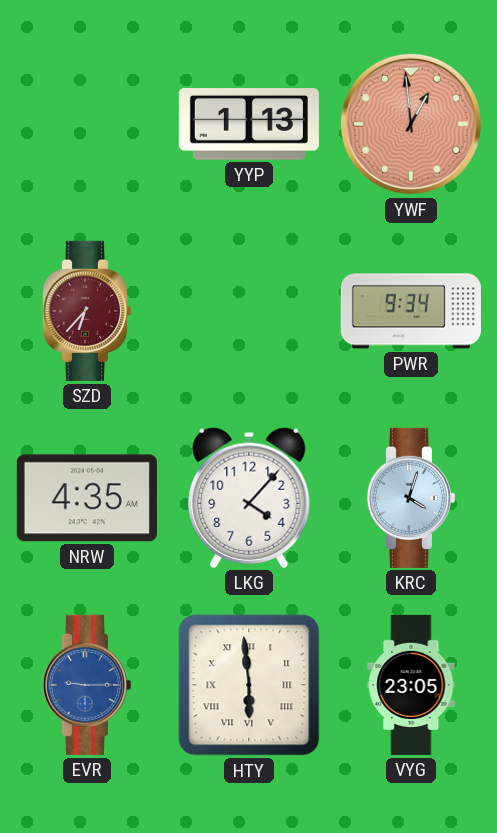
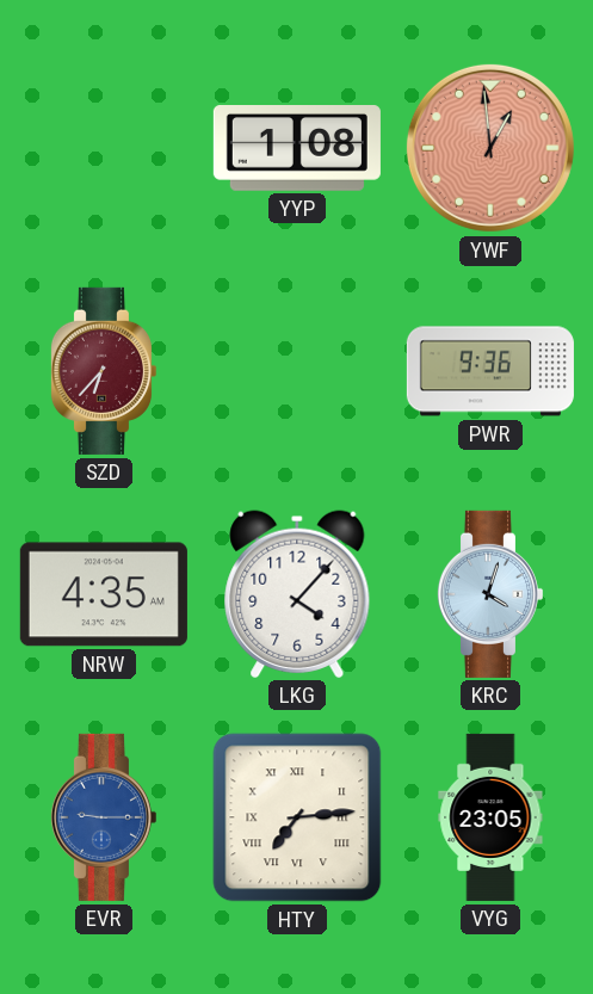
YYP: 1:13 -> 1:08 (297, 149)
PWR: 9:34 -> 9:36 (490, 371)
HTY: 5:59 -> 7:14 (297, 817)
